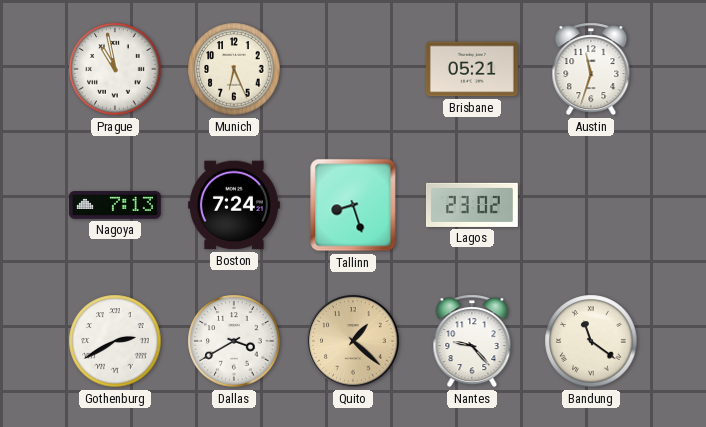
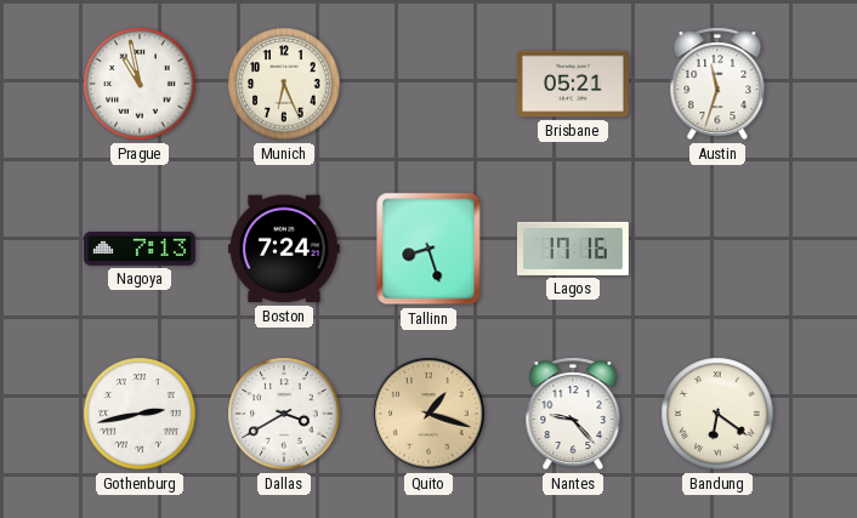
Lagos: 23:02 -> 17:16 (573, 249)
Gothenburg: 2:40 -> 2:43 (140, 414)
Quito: 1:22 -> 1:18 (428, 414)
Bandung: 11:21 -> 6:21 (717, 414)
